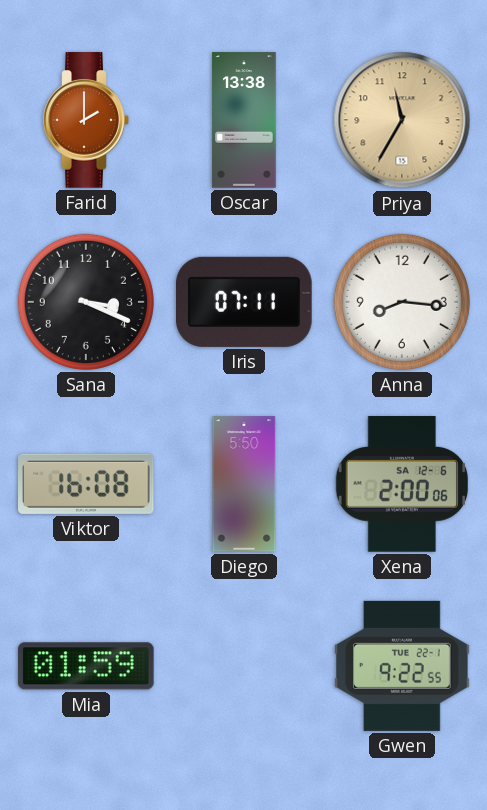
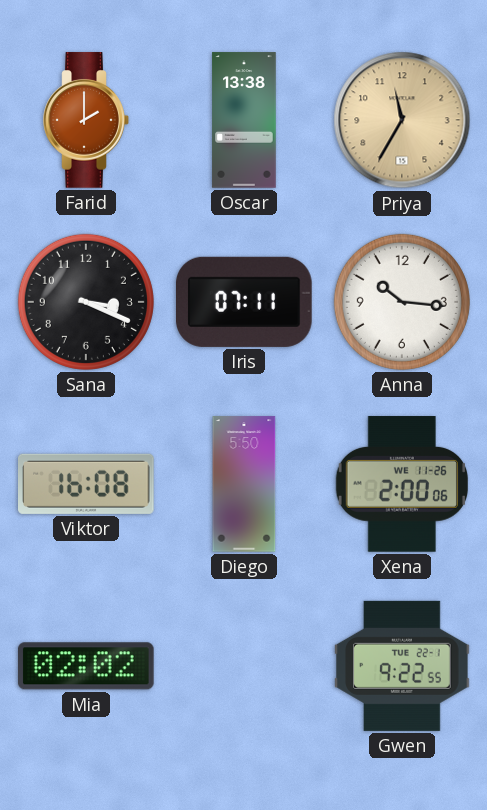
Anna: 8:16 -> 10:16 (402, 302)
Xena date: SA 12-6 -> WE 11-26 (402, 484)
Mia: 01:59 -> 02:02 (86, 666)
